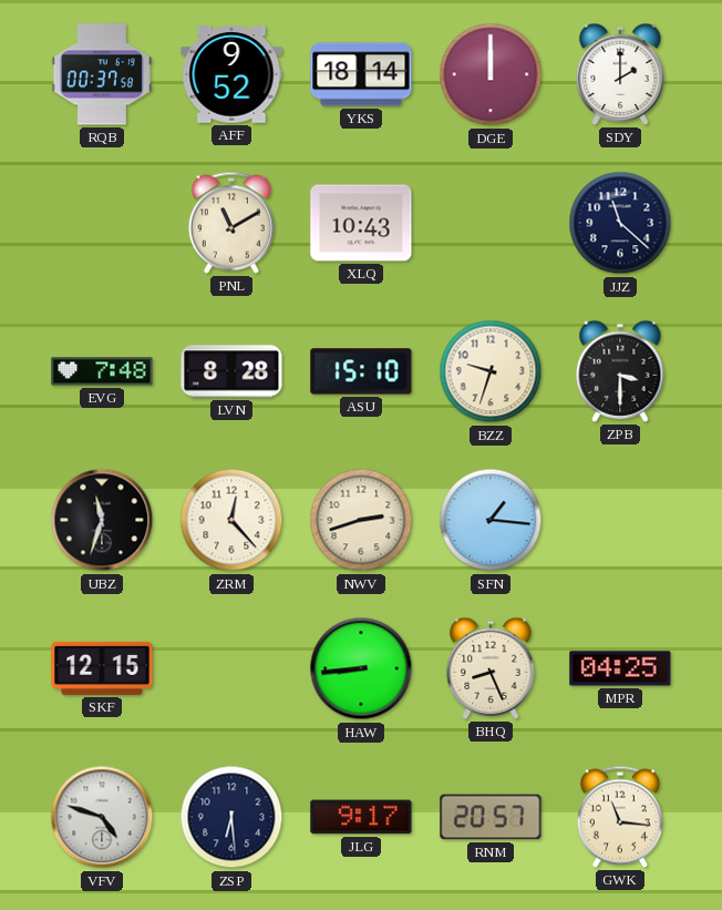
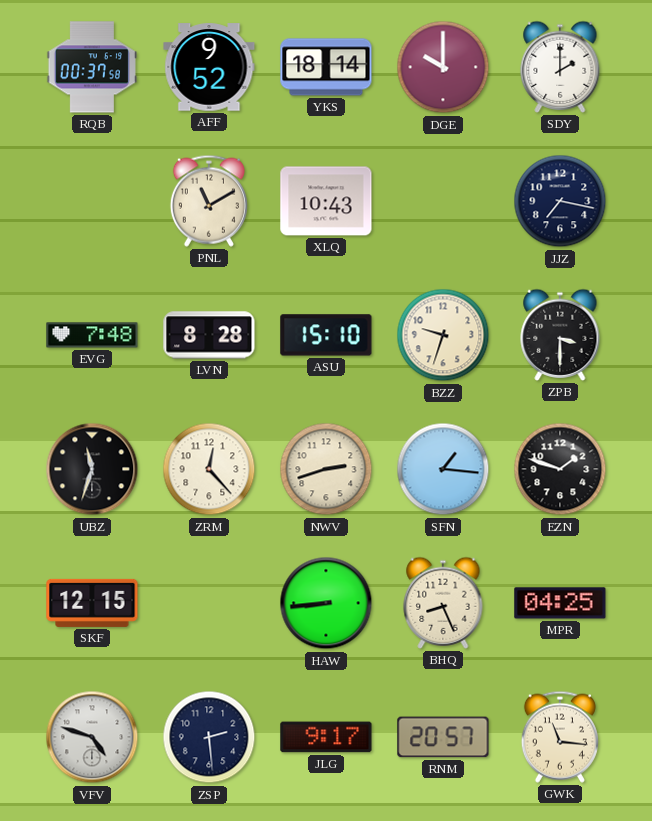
DGE: 12:00 -> 10:00 (443, 67)
JJZ: 11:22 -> 7:17 (560, 201)
EZN: none -> 1:48 (560, 469)
ZSP: 6:29 -> 2:29 (209, 737)
